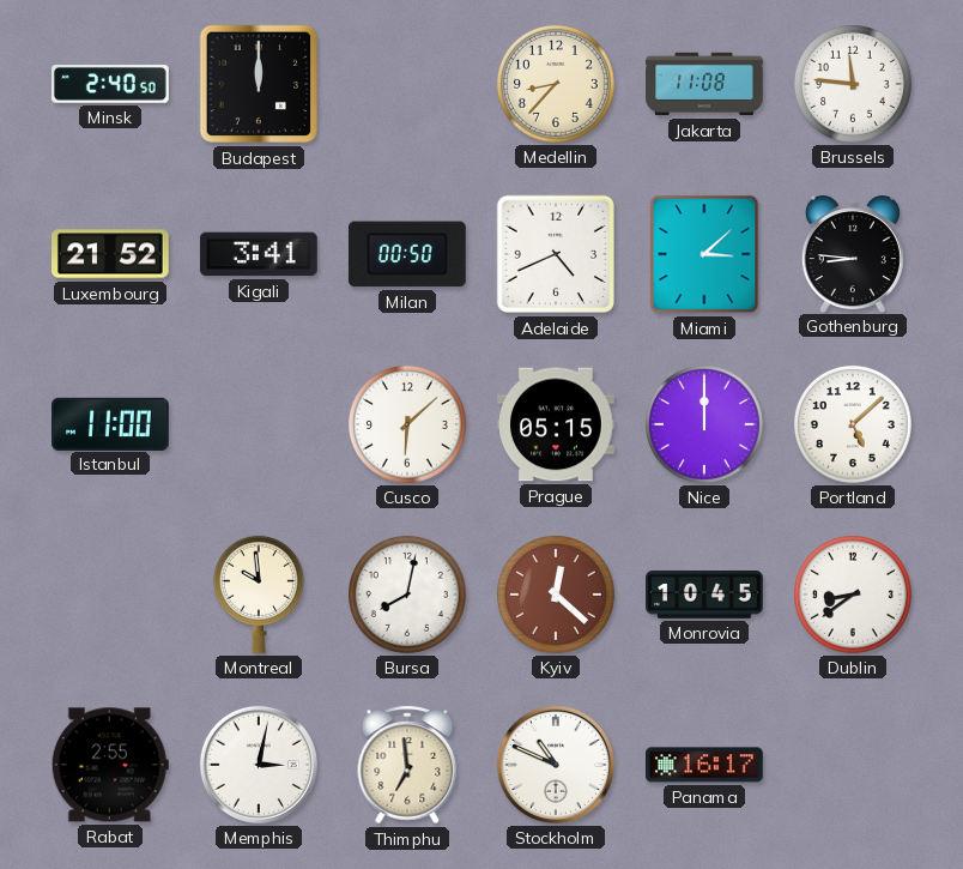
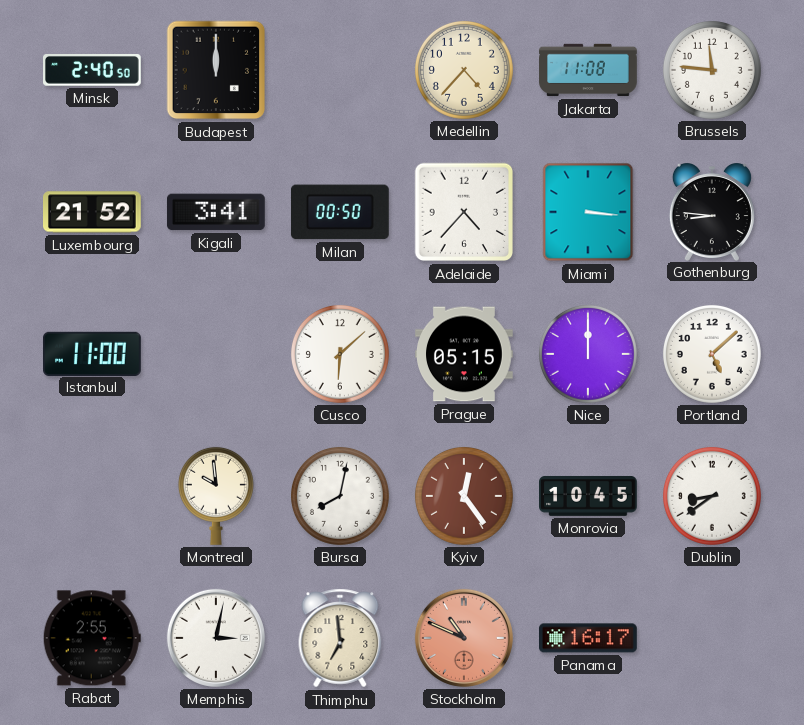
Medellin: 8:37 -> 4:37 (464, 70)
Adelaide: 4:41 -> 4:37 (464, 212)
Miami: 3:08 -> 3:16 (588, 212)
Kyiv: 12:22 -> 12:24 (464, 496)
Stockholm dial: white -> salmon (464, 638)
